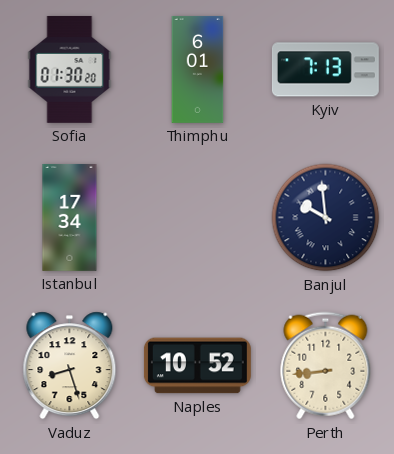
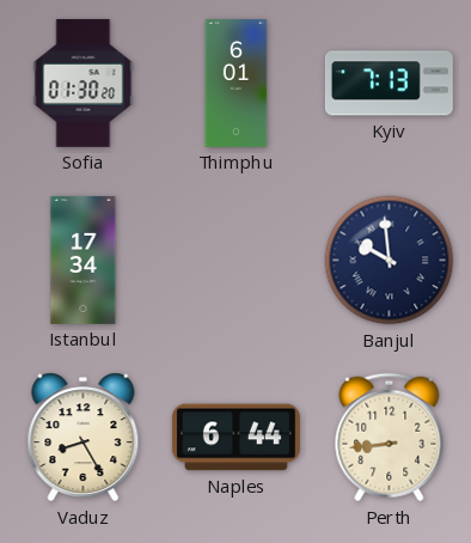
Vaduz: 8:27 -> 8:25 (84, 438)
Naples: 10:52 -> 6:44 (235, 438)
